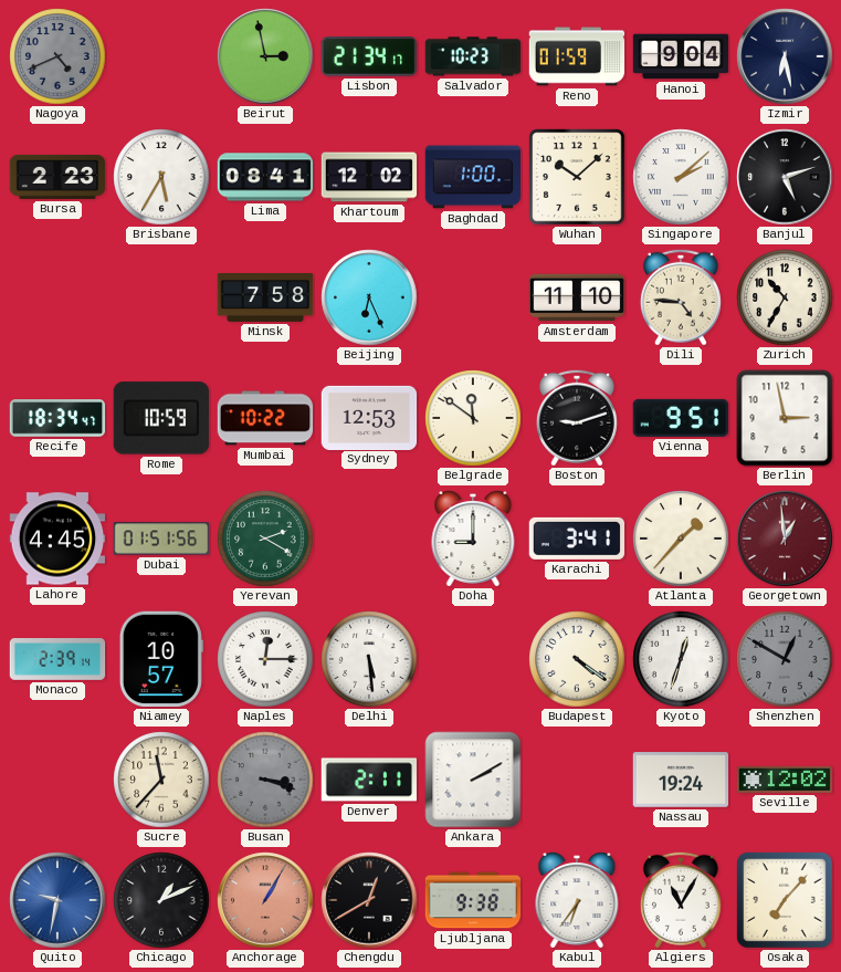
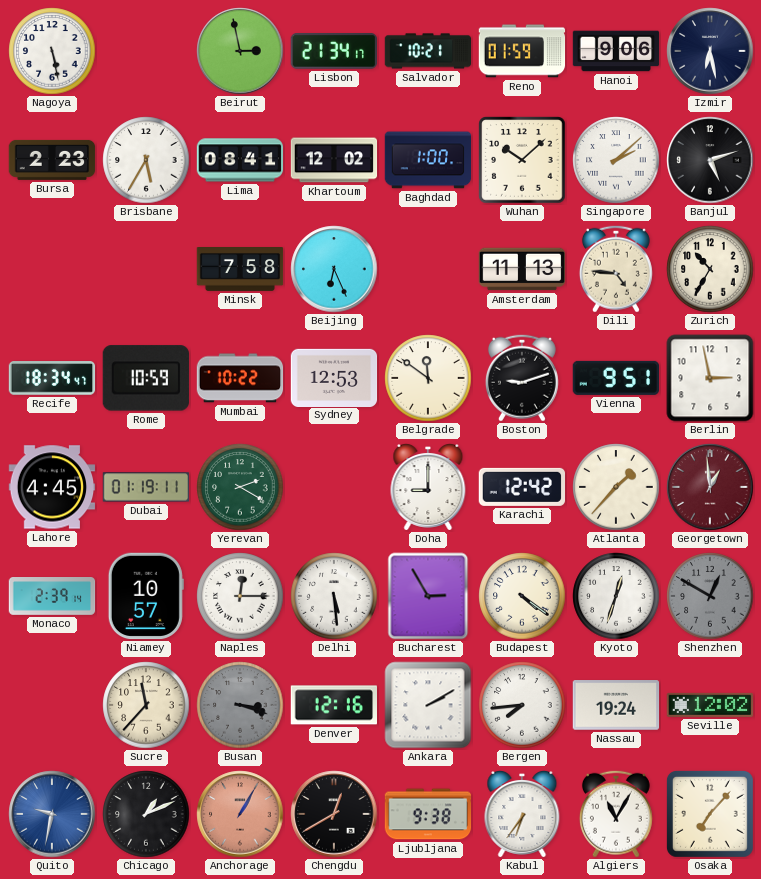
Nagoya: 4:41 -> 5:28 (52, 51)
Nagoya dial: grey -> white (52, 51)
Salvador: 10:23 -> 10:21 (428, 51)
Hanoi: 9:04 -> 9:06 (616, 51)
Amsterdam: 11:10 -> 11:13 (522, 269)
Dubai: 01:51 -> 01:19 (146, 487)
Karachi: 3:41 -> 12:42 (522, 487)
Bucharest: none -> 2:55 (428, 596)
Denver: 2:11 -> 12:16 (333, 705)
Bergen: none -> 7:44 (522, 705)
